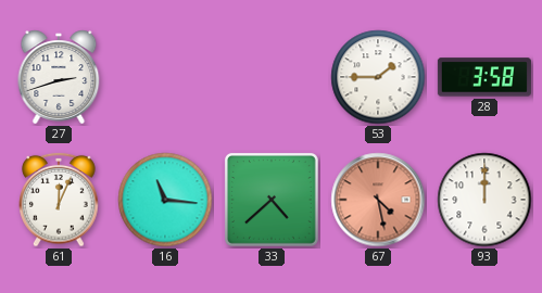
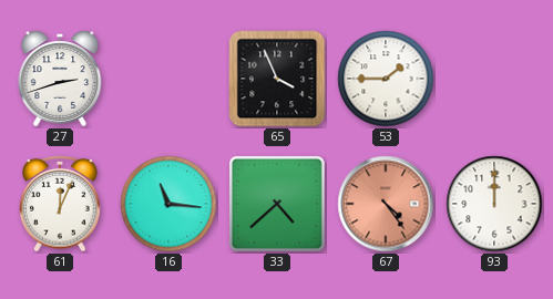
65: none -> 3:56 (277, 79)
28: 3:58 -> none (484, 77)
67: 4:28 -> 4:24 (386, 204)
